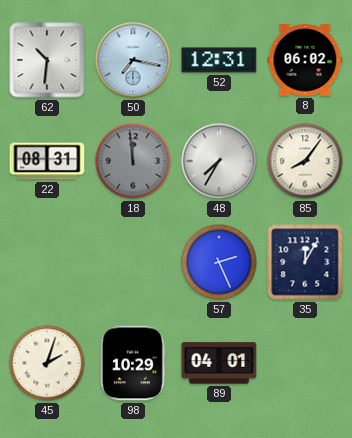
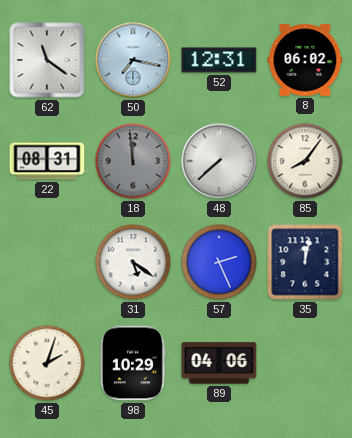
62: 10:31 -> 11:21 (47, 60)
48: 7:35 -> 7:38 (219, 161)
31: none -> 5:21 (133, 262)
35: 12:05 -> 12:02 (305, 262)
89: 04:01 -> 04:06 (219, 363)
